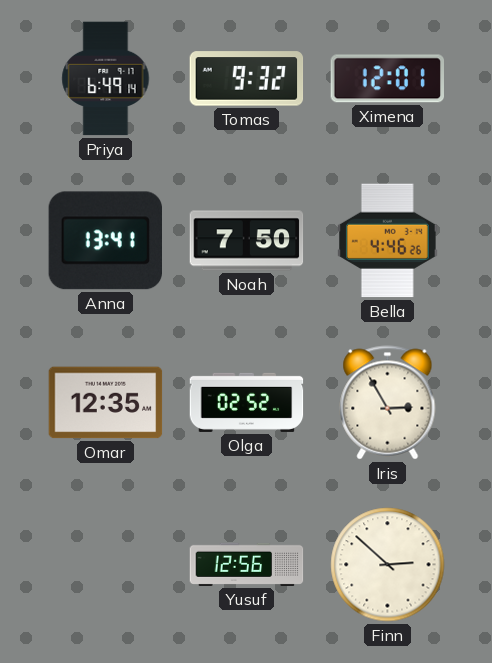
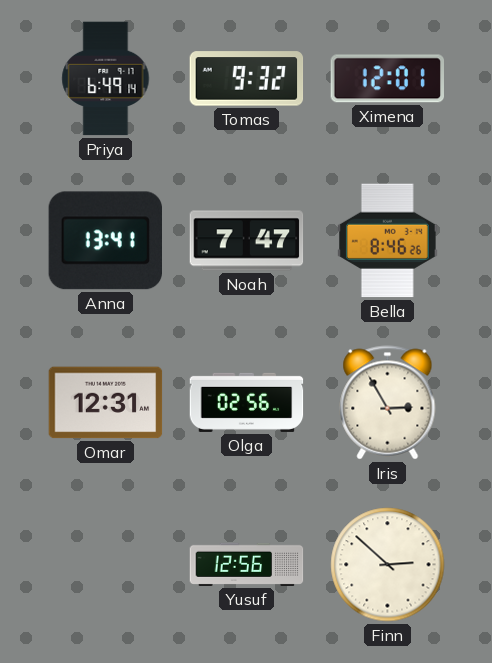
Noah: 7:50 -> 7:47 (247, 241)
Bella: 4:46 -> 8:46 (388, 241)
Omar: 12:35 -> 12:31 (106, 403)
Olga: 02:52 -> 02:56 (247, 402)
